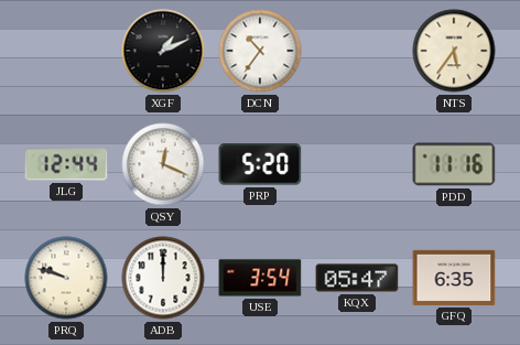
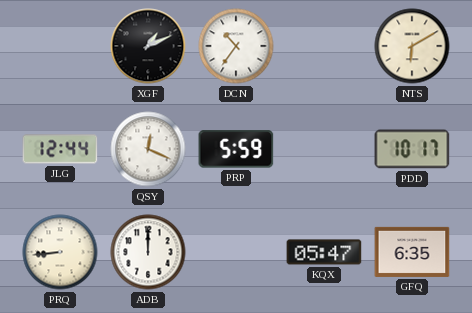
NTS: 5:36 -> 6:10 (412, 46)
PRP: 5:20 -> 5:59 (236, 149)
PDD: 11:16 -> 10:17 (412, 149)
PRQ: 9:48 -> 8:44 (60, 252)
USE: 3:54 -> none (260, 278)
